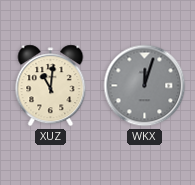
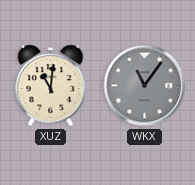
WKX: 12:03 -> 11:06 (145, 86)
